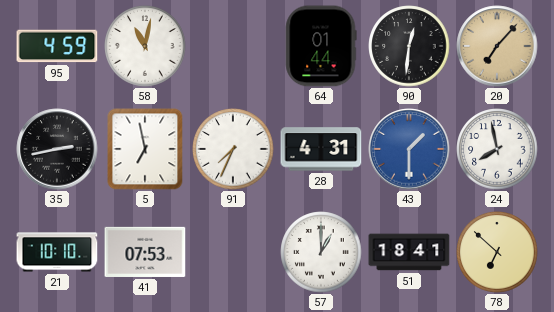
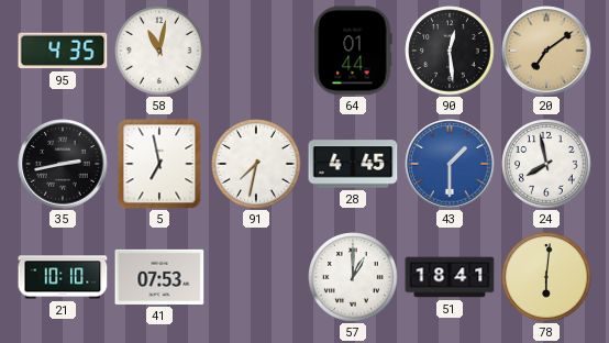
95: 4:59 -> 4:35 (63, 51)
90: 12:31 -> 12:29 (450, 51)
20: 7:07 -> 7:09 (546, 51)
91: 7:34 -> 7:32 (256, 164)
28: 4:31 -> 4:45 (353, 164)
78: 6:52 -> 6:01 (546, 277)
